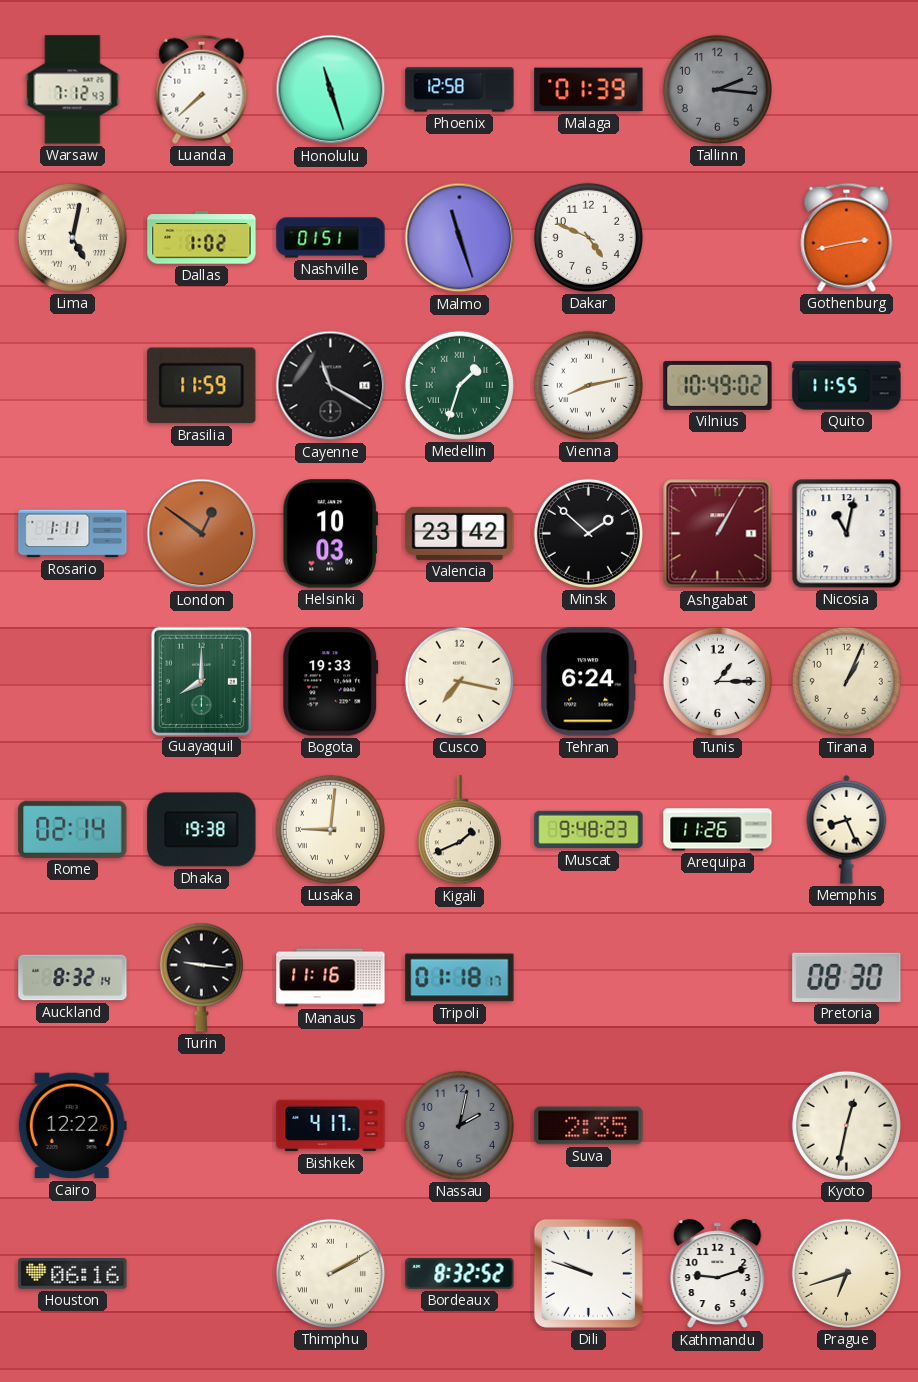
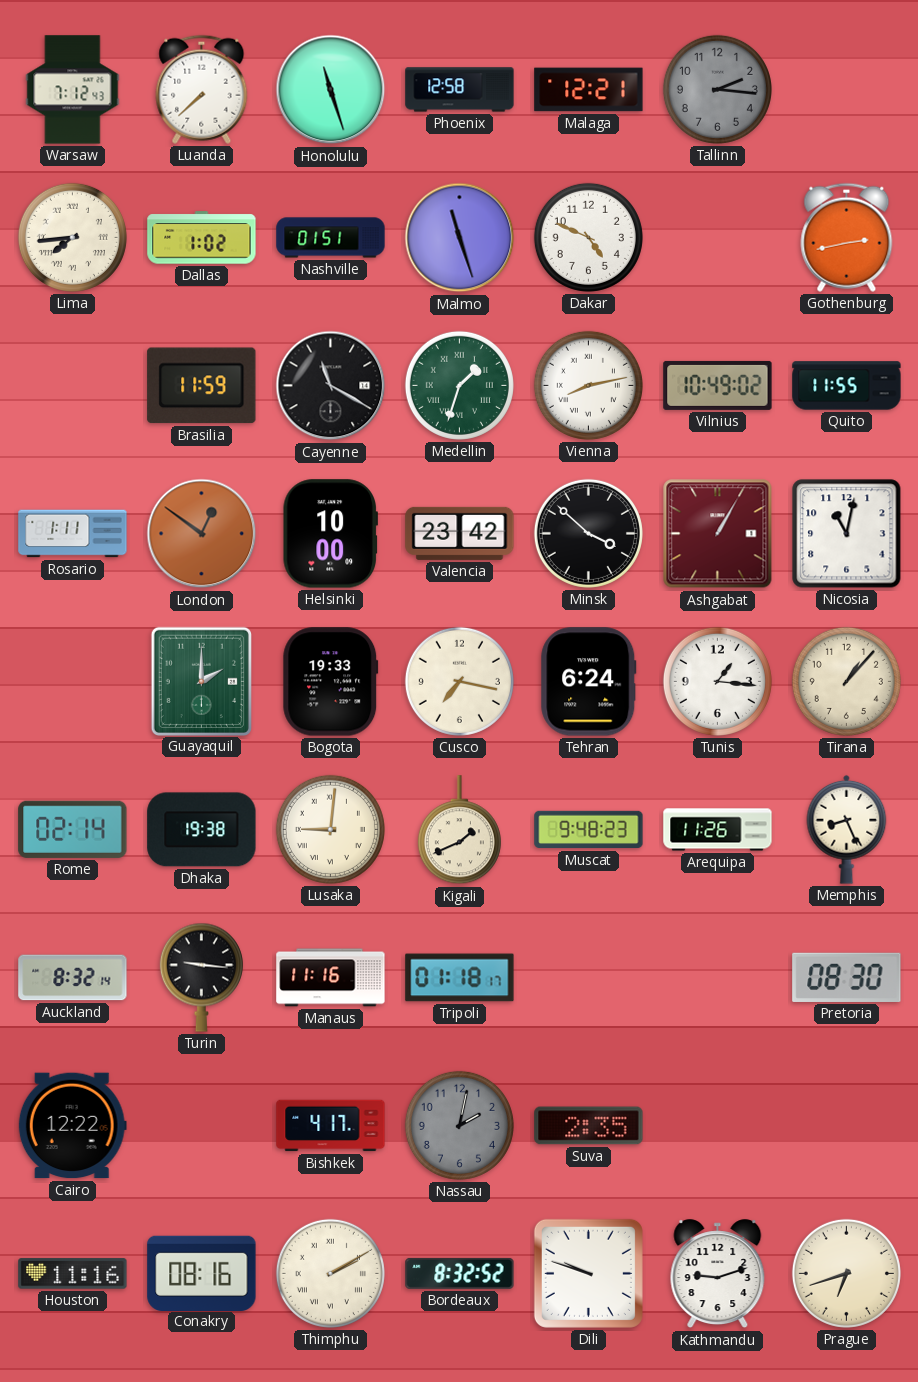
Malaga: 01:39 -> 12:21 (589, 90)
Lima: 5:02 -> 7:44 (72, 237)
Helsinki: 10:03 -> 10:00 (330, 534)
Minsk: 1:52 -> 3:52 (588, 533)
Guayaquil: 8:00 -> 2:00 (201, 681)
Tunis: 1:15 -> 1:16 (717, 681)
Tirana: 1:04 -> 1:07 (846, 681)
Kyoto: 12:32 -> none (846, 1125)
Houston: 06:16 -> 11:16 (73, 1274)
Conakry: none -> 08:16 (202, 1273)
